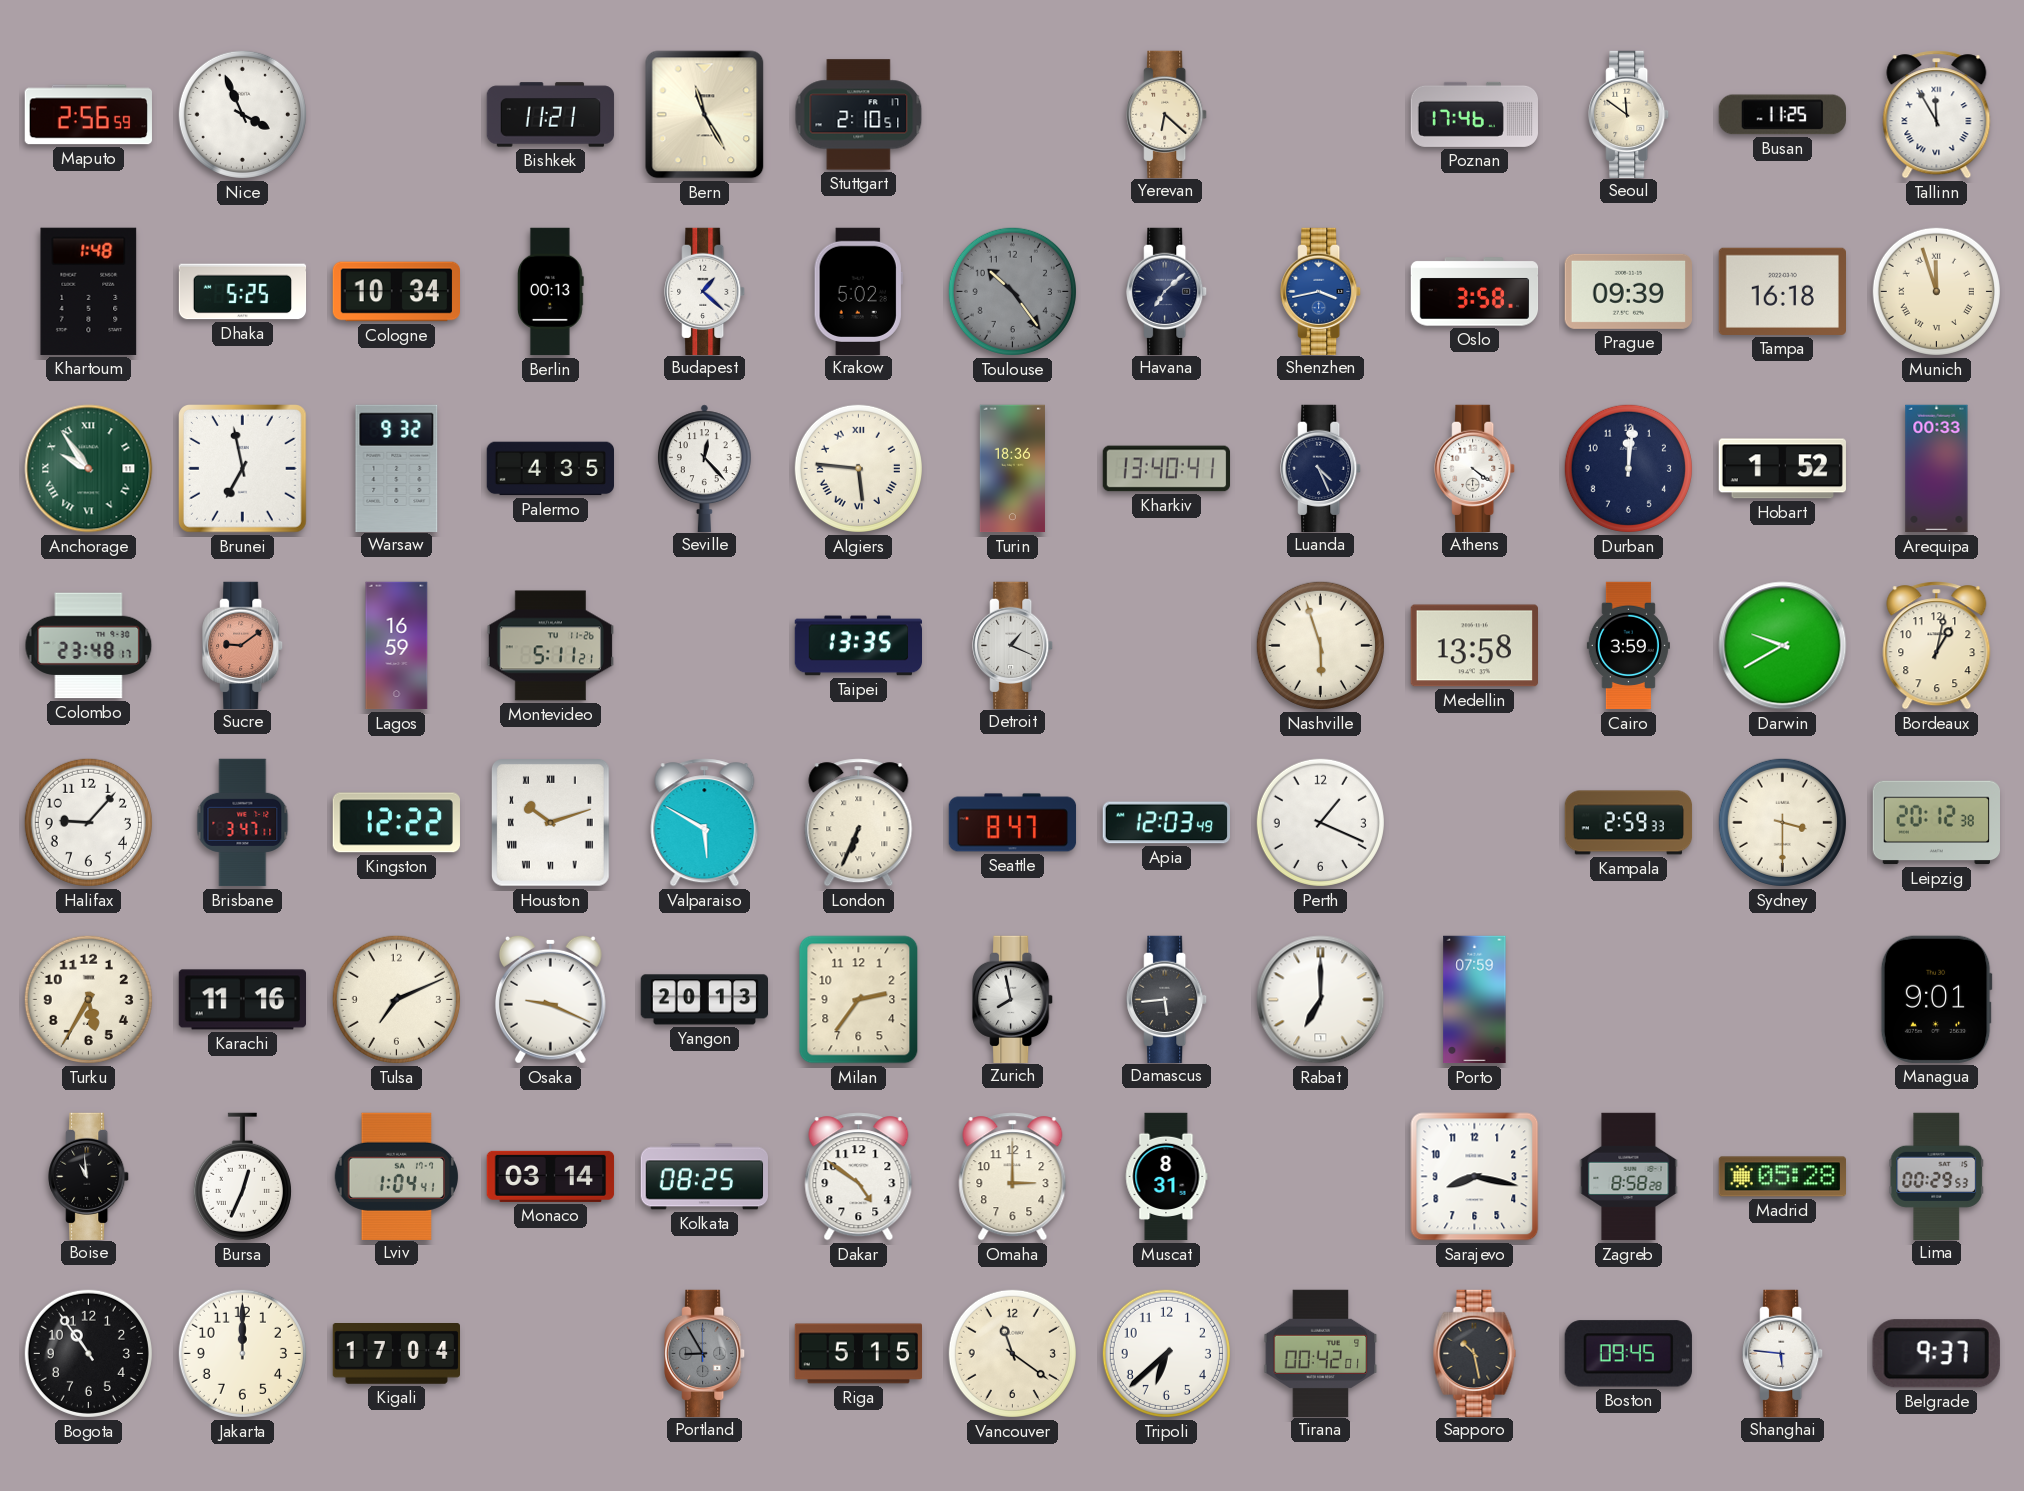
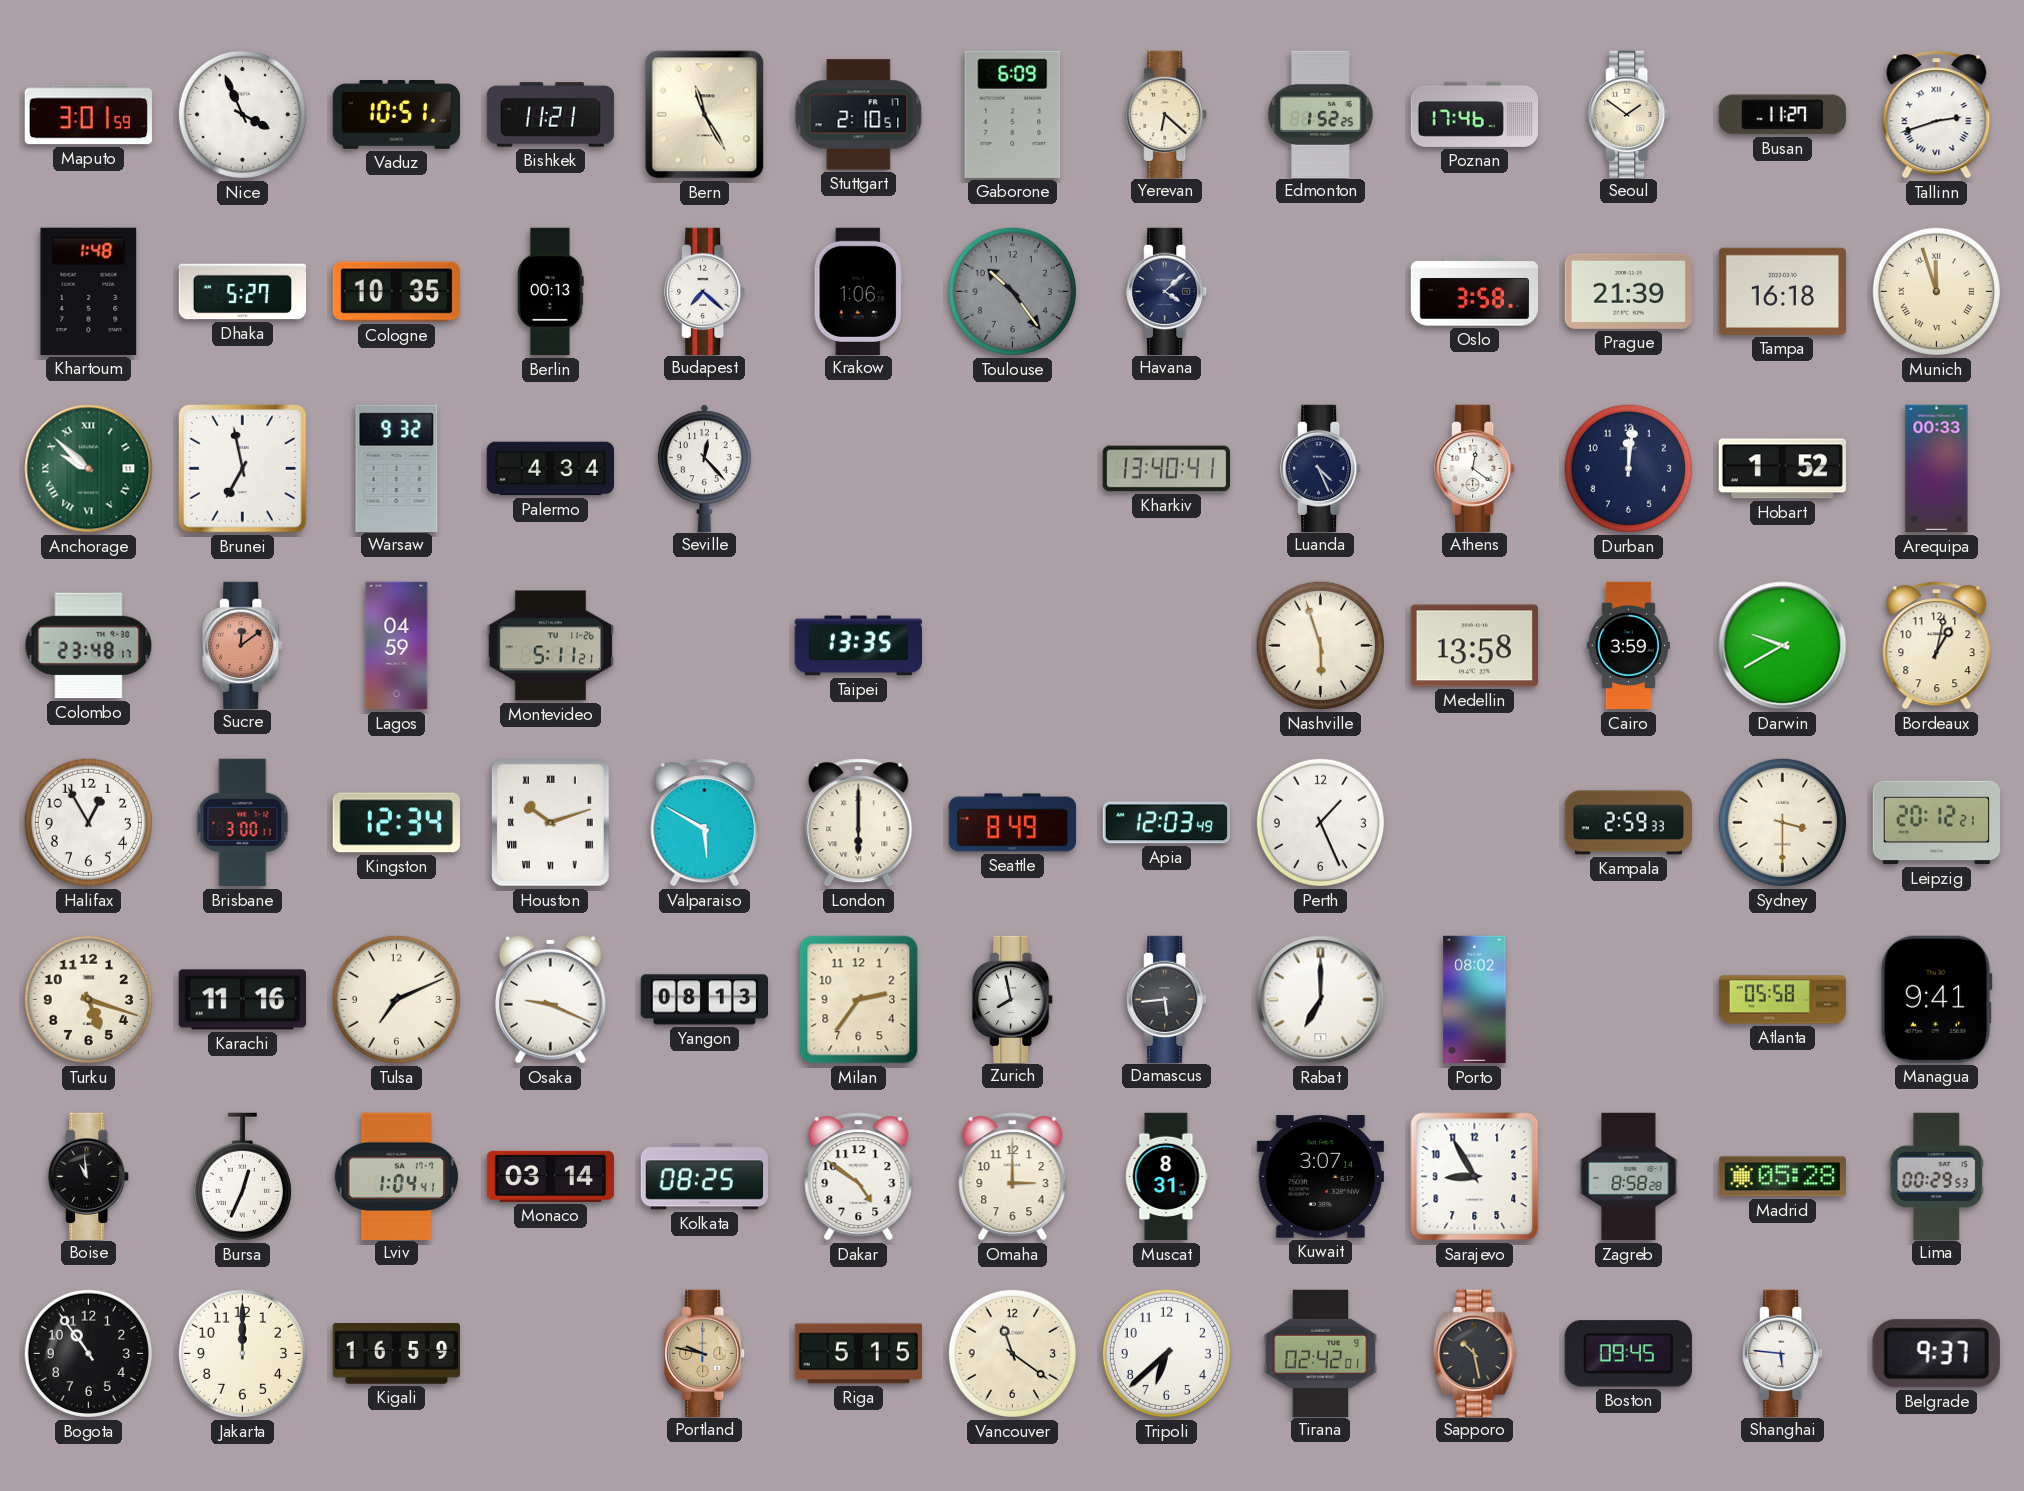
Maputo: 2:56 -> 3:01 (88, 115)
Vaduz: none -> 10:51 (396, 115)
Gaborone: none -> 6:09 (1013, 114)
Edmonton: none -> 1:52 (1321, 114)
Seoul: 11:51 -> 1:51 (1629, 114)
Busan: 11:25 -> 11:27 (1782, 115)
Tallinn: 11:55 -> 2:42 (1937, 115)
Dhaka: 5:25 -> 5:27 (243, 292)
Cologne: 10:34 -> 10:35 (397, 292)
Budapest: 1:22 -> 7:22 (705, 291)
Krakow: 5:02 -> 1:06 (858, 291)
Havana: 7:08 -> 4:08 (1167, 291)
Shenzhen: 3:43 -> none (1321, 291)
Prague: 09:39 -> 21:39 (1628, 291)
Anchorage: 9:54 -> 9:52 (89, 469)
Palermo: 4:35 -> 4:34 (551, 469)
Algiers: 5:46 -> none (858, 468)
Turin: 18:36 -> none (1012, 469)
Athens: 4:21 -> 12:21 (1475, 468)
Sucre: 9:09 -> 12:09 (243, 645)
Lagos: 16:59 -> 04:59 (397, 646)
Detroit: 1:19 -> none (1013, 645)
Halifax: 9:07 -> 12:55 (88, 822)
Brisbane: 3:47 -> 3:00 (243, 823)
Kingston: 12:22 -> 12:34 (396, 823)
London: 6:34 -> 6:00 (859, 823)
Seattle: 8:47 -> 8:49 (1013, 823)
Perth: 1:19 -> 1:26 (1320, 822)
Leipzig: 20:12:38 -> 20:12:21 (1936, 823)
Turku: 5:35 -> 5:18 (88, 999)
Yangon: 20:13 -> 08:13 (704, 1000)
Porto: 07:59 -> 08:02 (1475, 1000)
Atlanta: none -> 05:58 (1783, 1000)
Managua: 9:01 -> 9:41 (1936, 999)
Kuwait: none -> 3:07 (1320, 1177)
Sarajevo: 8:17 -> 8:55 (1475, 1177)
Kigali: 17:04 -> 16:59 (396, 1354)
Portland: 8:55 -> 9:47 (705, 1353)
Portland dial: grey -> champagne (705, 1353)
Tirana: 00:42 -> 02:42 (1321, 1353)
